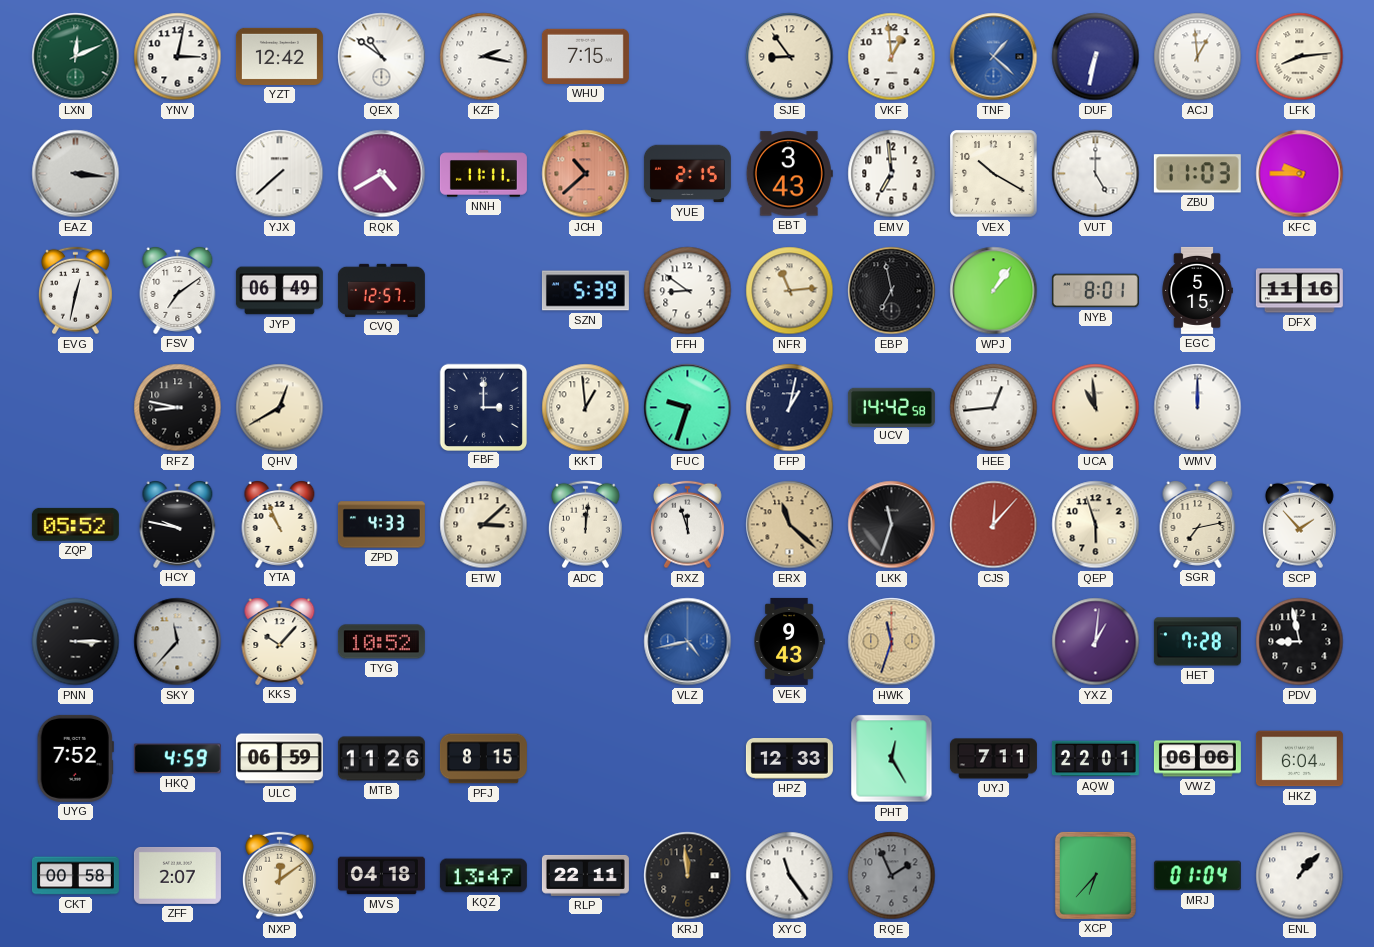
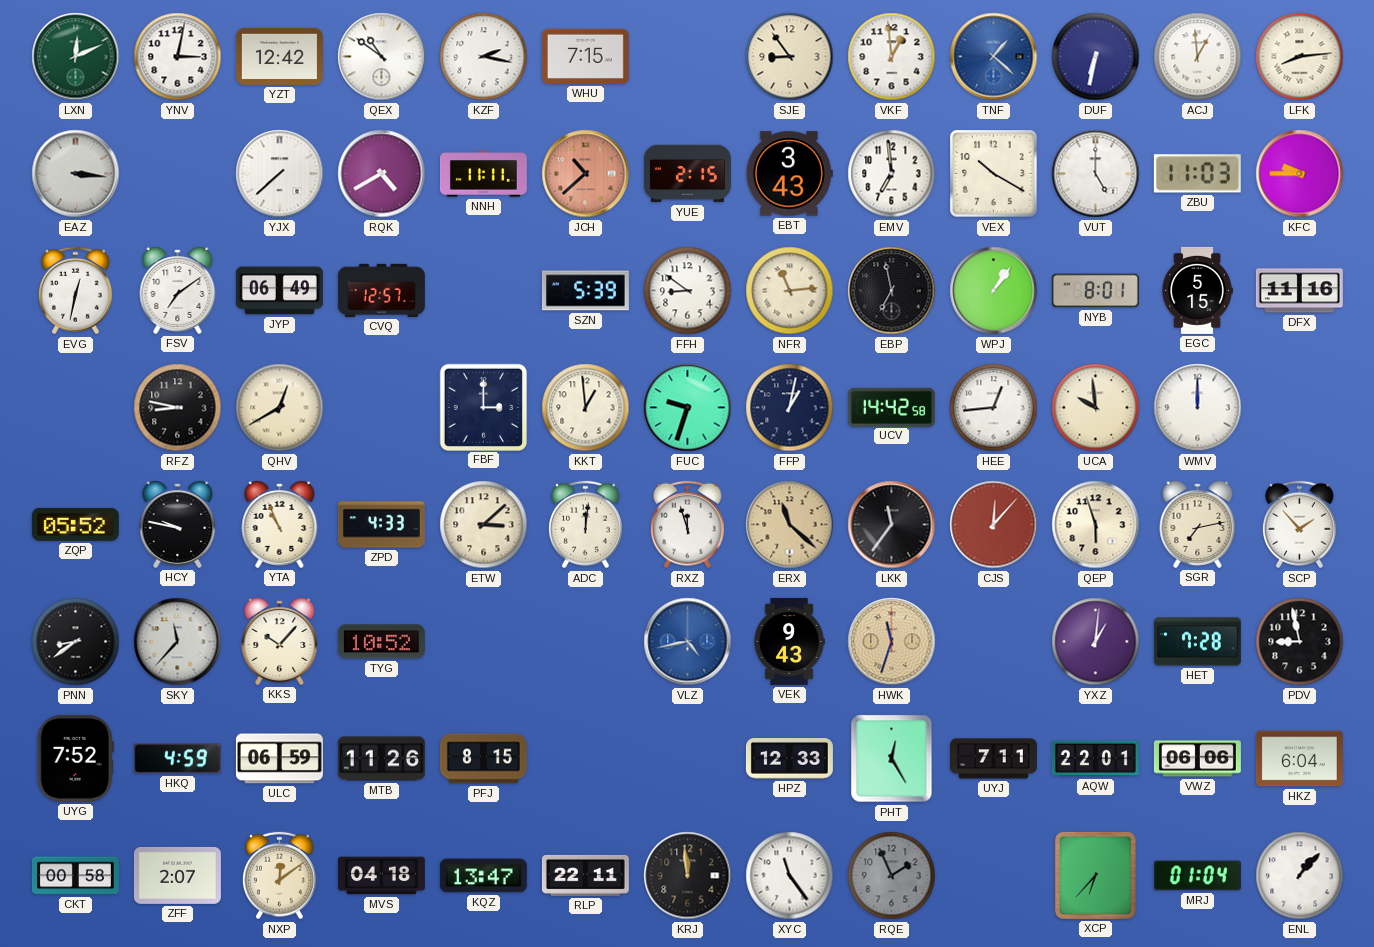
UCA: 10:59 -> 9:59 (1096, 408)
LKK: 11:33 -> 11:36 (892, 525)
PNN: 3:15 -> 8:39 (76, 642)
